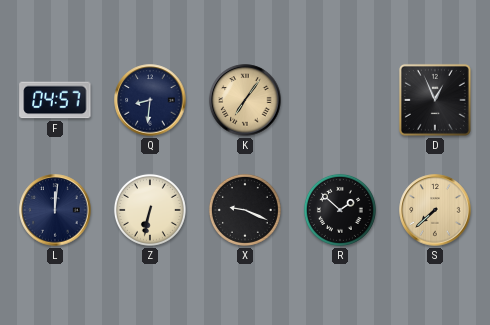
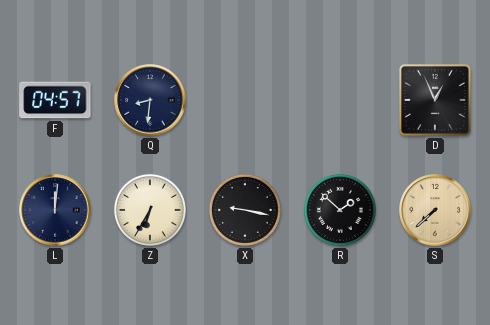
K: 7:06 -> none (245, 100)
Z: 6:32 -> 6:35 (150, 210)
X: 9:19 -> 9:17 (245, 210)
